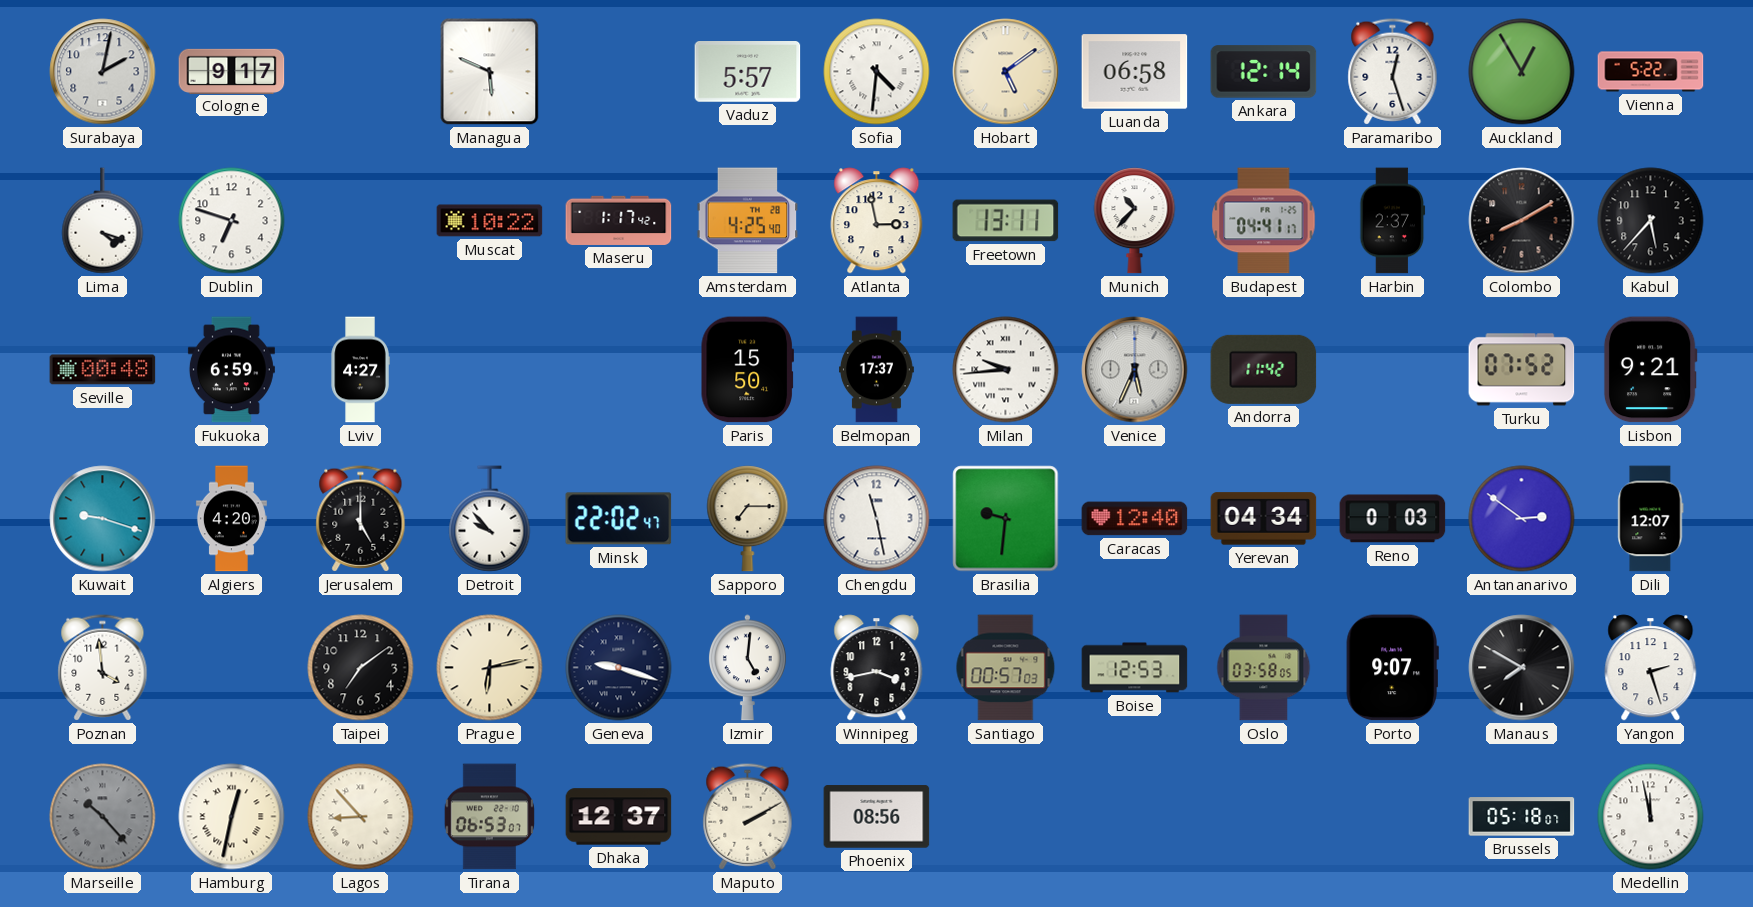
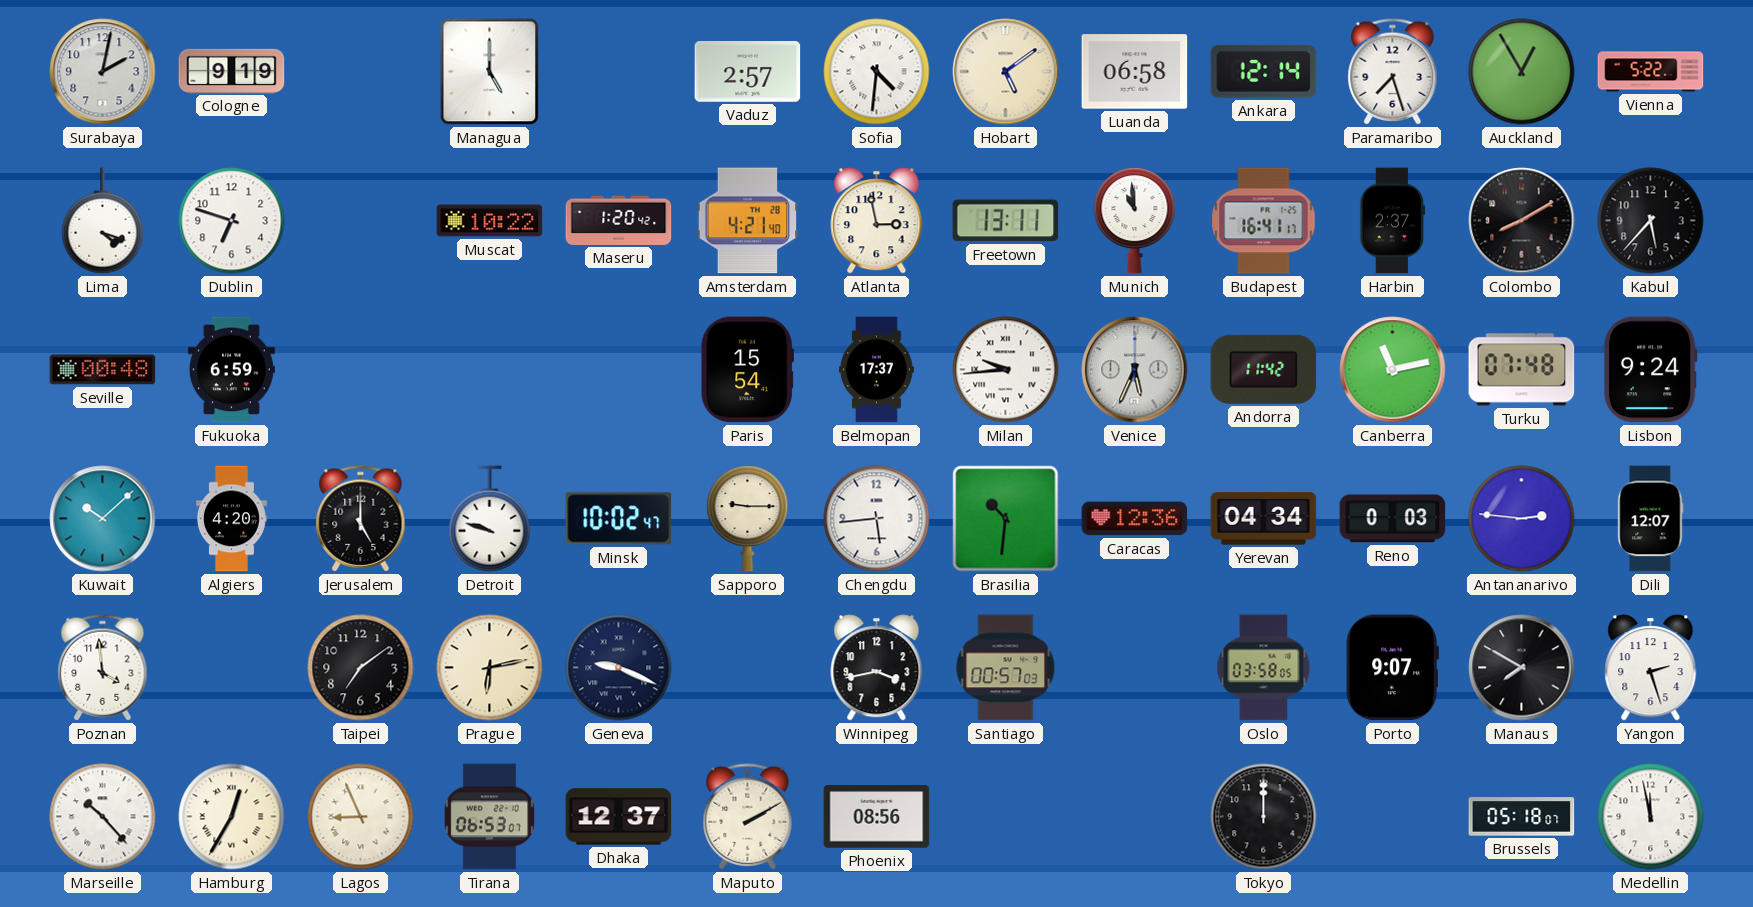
Cologne: 9:17 -> 9:19 (232, 71)
Managua: 5:49 -> 5:00 (490, 72)
Vaduz: 5:57 -> 2:57 (748, 72)
Paramaribo: 12:27 -> 7:27 (1393, 72)
Maseru: 1:17 -> 1:20 (619, 220)
Amsterdam: 4:25 -> 4:21 (748, 221)
Munich: 10:37 -> 10:59 (1135, 221)
Budapest: 04:41 -> 16:41 (1264, 221)
Lviv: 4:27 -> none (360, 370)
Paris: 15:50 -> 15:54 (747, 370)
Canberra: none -> 11:13 (1393, 370)
Turku: 07:52 -> 07:48 (1522, 370)
Lisbon: 9:21 -> 9:24 (1650, 370)
Kuwait: 9:18 -> 10:08 (103, 519)
Detroit: 9:53 -> 9:48 (490, 519)
Minsk: 22:02 -> 10:02 (619, 519)
Sapporo: 7:15 -> 9:15 (748, 519)
Chengdu: 11:28 -> 5:44 (877, 519)
Brasilia: 9:31 -> 10:31 (1006, 519)
Caracas: 12:40 -> 12:36 (1135, 519)
Antananarivo: 2:51 -> 2:46 (1522, 519)
Geneva: 9:18 -> 9:19 (619, 668)
Izmir: 5:01 -> none (747, 668)
Boise: 12:53 -> none (1135, 668)
Marseille dial: grey -> white (103, 817)
Hamburg: 12:32 -> 12:35 (232, 817)
Lagos: 8:53 -> 8:56 (361, 817)
Tokyo: none -> 12:00 (1264, 817)
